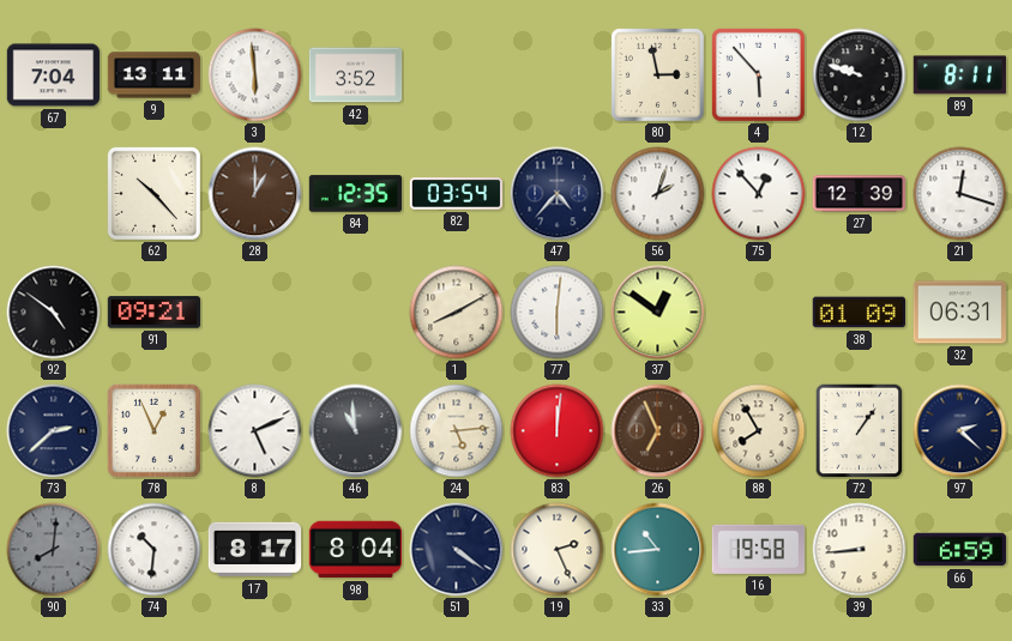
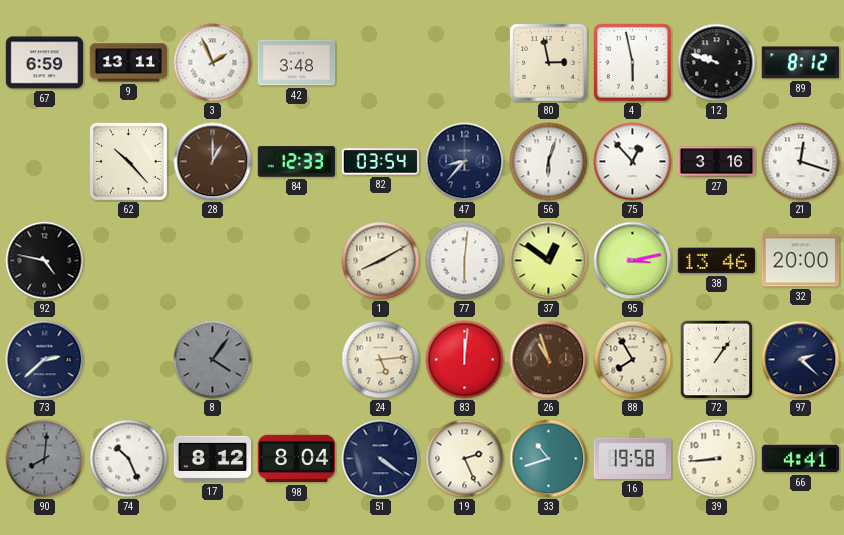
67: 7:04 -> 6:59 (45, 63)
3: 5:59 -> 1:56 (213, 63)
42: 3:52 -> 3:48 (297, 63)
4: 5:53 -> 5:58 (632, 62)
89: 8:11 -> 8:12 (800, 63)
84: 12:35 -> 12:33 (297, 162)
47: 4:37 -> 8:37 (465, 162)
56: 2:03 -> 6:03 (549, 162)
27: 12:39 -> 3:16 (717, 162)
92: 4:51 -> 4:47 (45, 261)
91: 09:21 -> none (155, 313)
95: none -> 3:13 (633, 261)
38: 01:09 -> 13:46 (716, 261)
32: 06:31 -> 20:00 (800, 261)
78: 12:56 -> none (153, 430)
8: 5:11 -> 4:06 (213, 360)
8 dial: white -> grey (213, 360)
46: 10:59 -> none (356, 431)
26: 6:56 -> 10:57 (549, 360)
74: 10:31 -> 10:26 (129, 459)
17: 8:17 -> 8:12 (213, 459)
33: 10:44 -> 10:42 (549, 459)
66: 6:59 -> 4:41 (801, 459)
